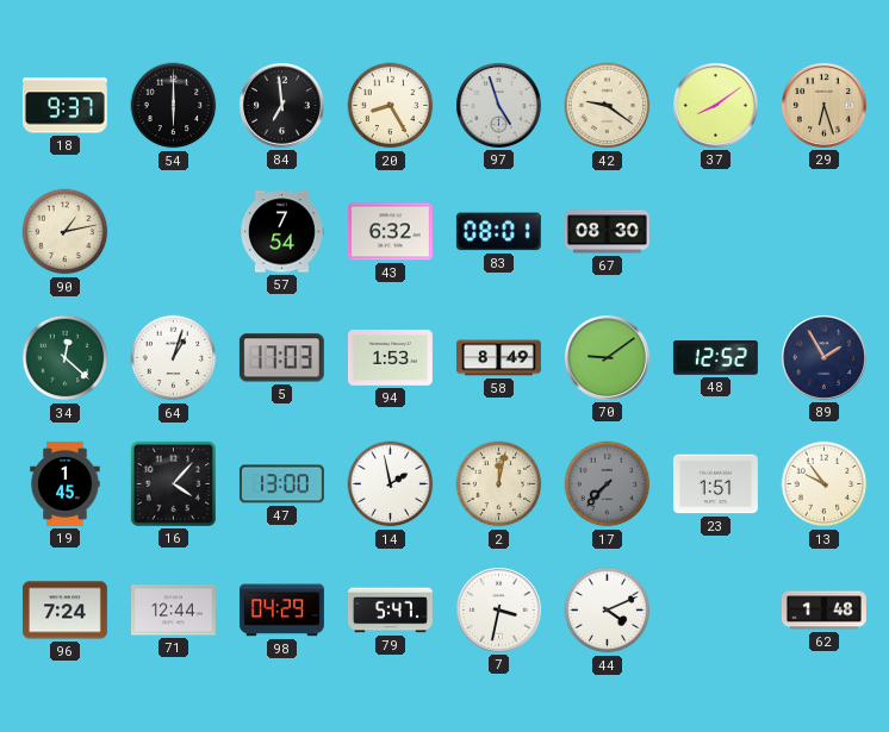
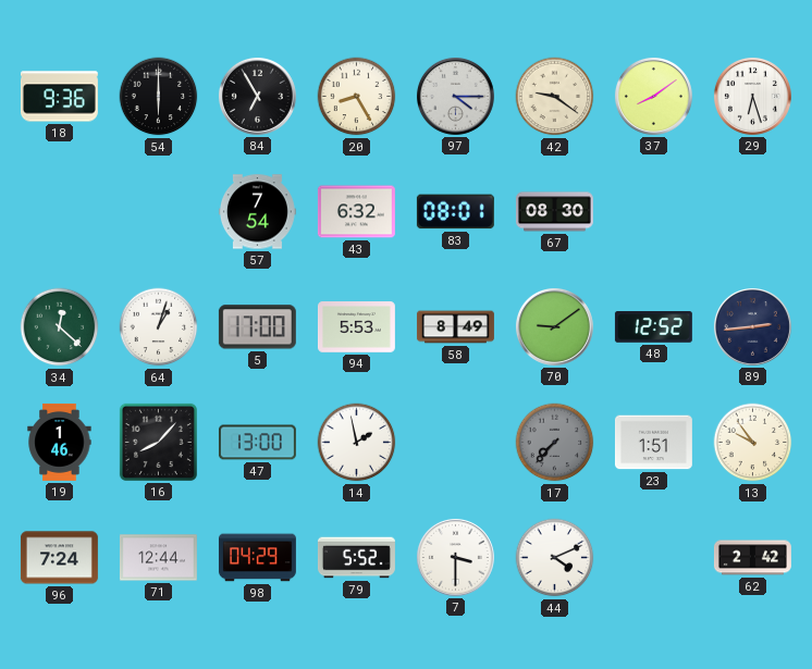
18: 9:37 -> 9:36 (59, 97)
84: 6:59 -> 6:55 (257, 96)
97: 4:57 -> 4:15 (455, 96)
29 dial: champagne -> white (752, 96)
90: 1:13 -> none (66, 232)
5: 17:03 -> 17:00 (257, 327)
94: 1:53 -> 5:53 (356, 327)
89: 1:55 -> 2:44 (752, 326)
19: 1:45 -> 1:46 (60, 442)
16: 4:07 -> 8:07 (158, 442)
2: 12:02 -> none (499, 484)
79: 5:47 -> 5:52 (356, 558)
7: 3:32 -> 3:30 (455, 557)
62: 1:48 -> 2:42 (752, 558)
